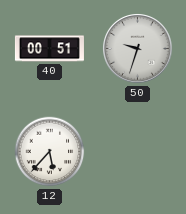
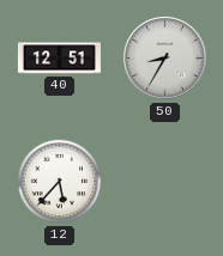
40: 00:51 -> 12:51 (59, 59)
50: 9:33 -> 8:35 (165, 59)
